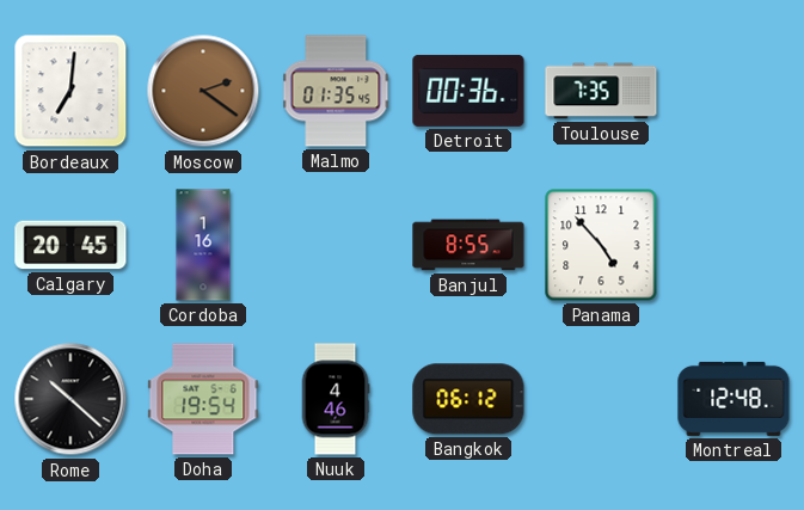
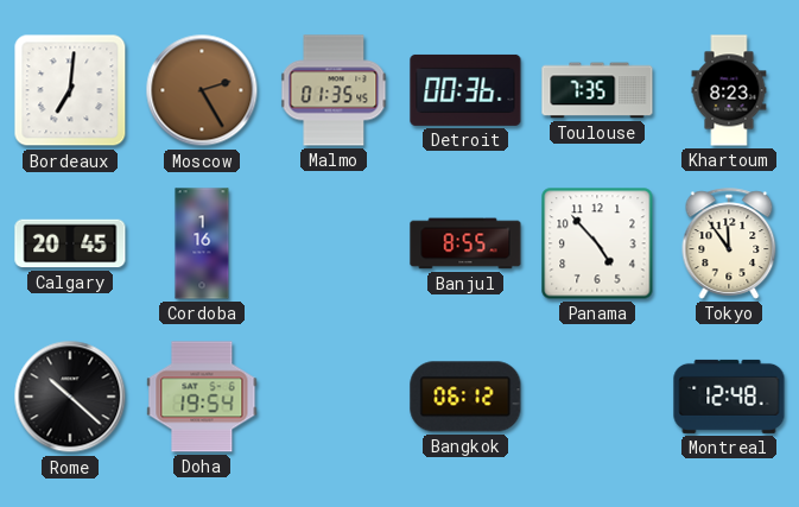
Moscow: 2:21 -> 2:25 (202, 90)
Khartoum: none -> 8:23 (729, 90)
Tokyo: none -> 11:54 (729, 243)
Nuuk: 4:46 -> none (336, 399)
